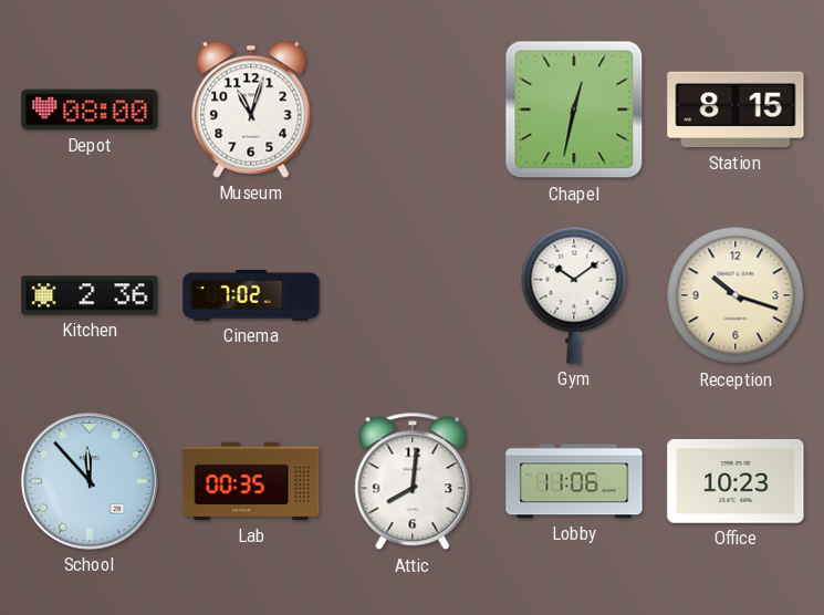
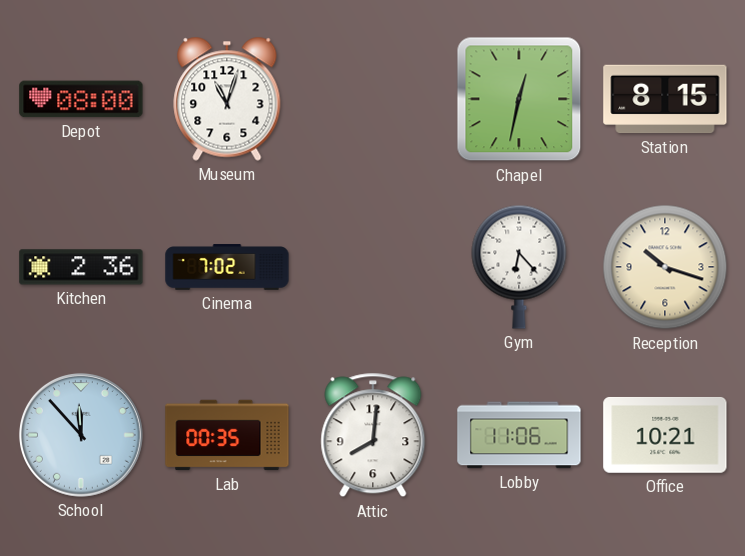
Gym: 10:09 -> 6:23 (519, 267)
Office: 10:23 -> 10:21 (665, 435)
